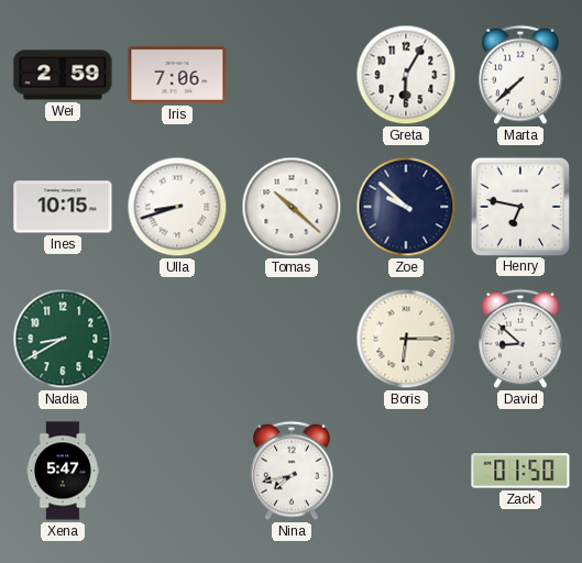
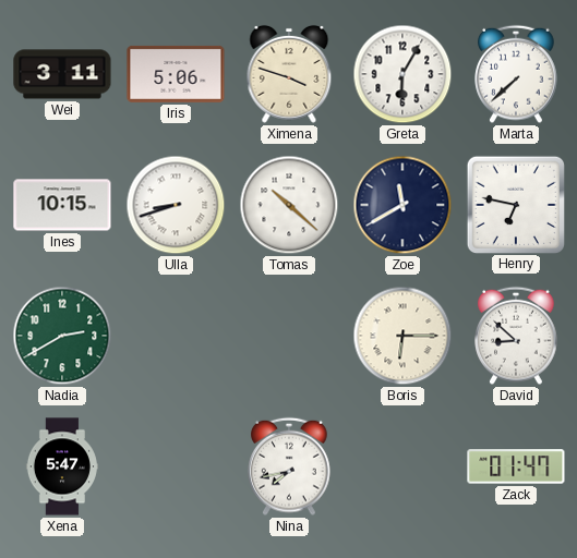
Wei: 2:59 -> 3:11 (62, 74)
Iris: 7:06 -> 5:06 (176, 74)
Ximena: none -> 3:48 (289, 74)
Zoe: 9:52 -> 11:40 (402, 205)
Nadia: 8:40 -> 2:40 (62, 336)
Zack: 01:50 -> 01:47 (516, 466)
